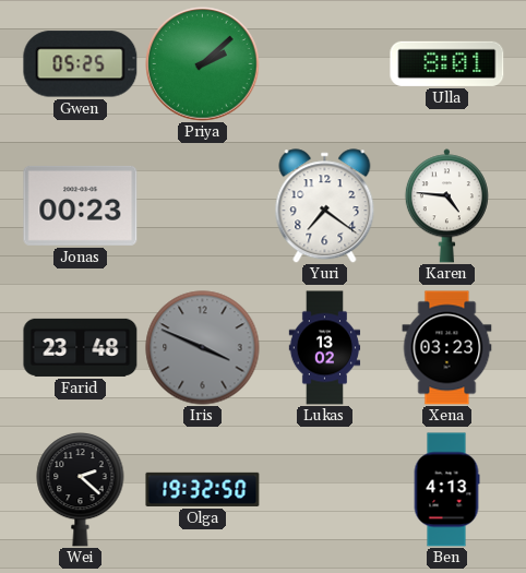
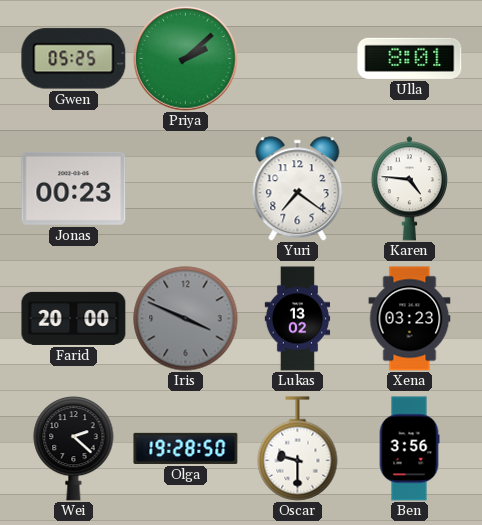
Farid: 23:48 -> 20:00 (74, 318)
Olga: 19:32 -> 19:28 (186, 448)
Oscar: none -> 9:30 (298, 449)
Ben: 4:13 -> 3:56 (409, 449)
